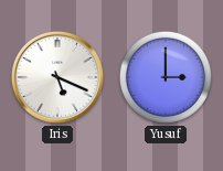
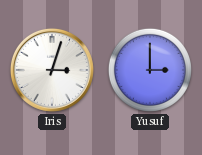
Iris: 5:19 -> 3:03 (52, 70)
